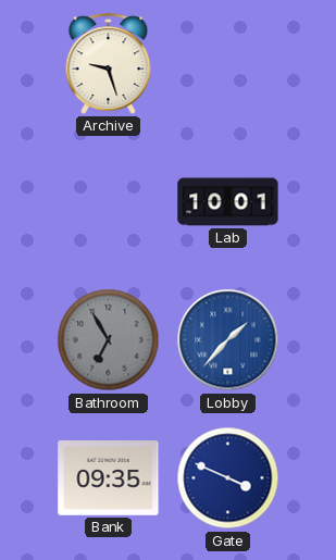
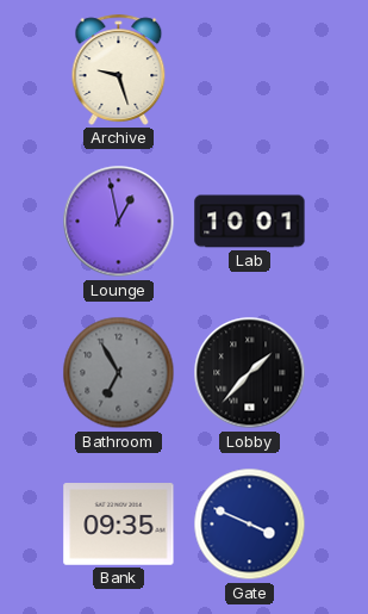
Lounge: none -> 12:58 (119, 222)
Lobby dial: blue -> black (250, 373)
